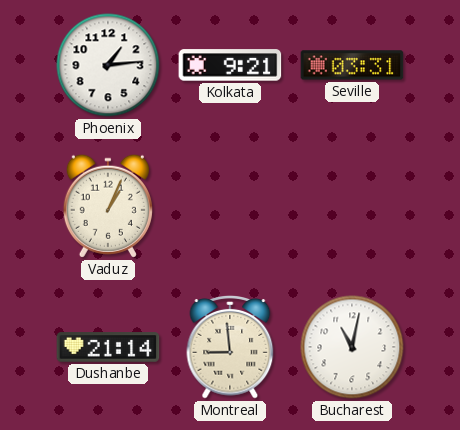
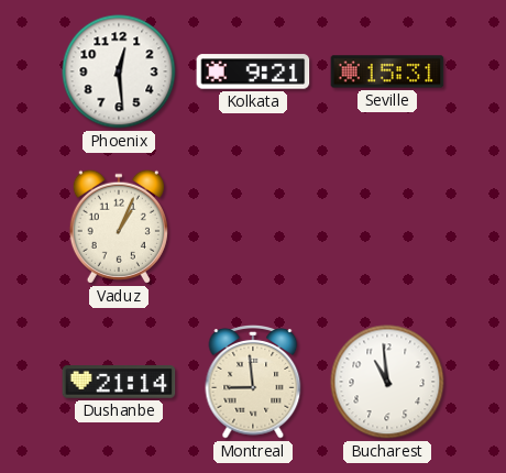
Phoenix: 1:14 -> 12:29 (119, 71)
Seville: 03:31 -> 15:31 (387, 71)
Bucharest: 11:02 -> 10:59 (387, 382)
